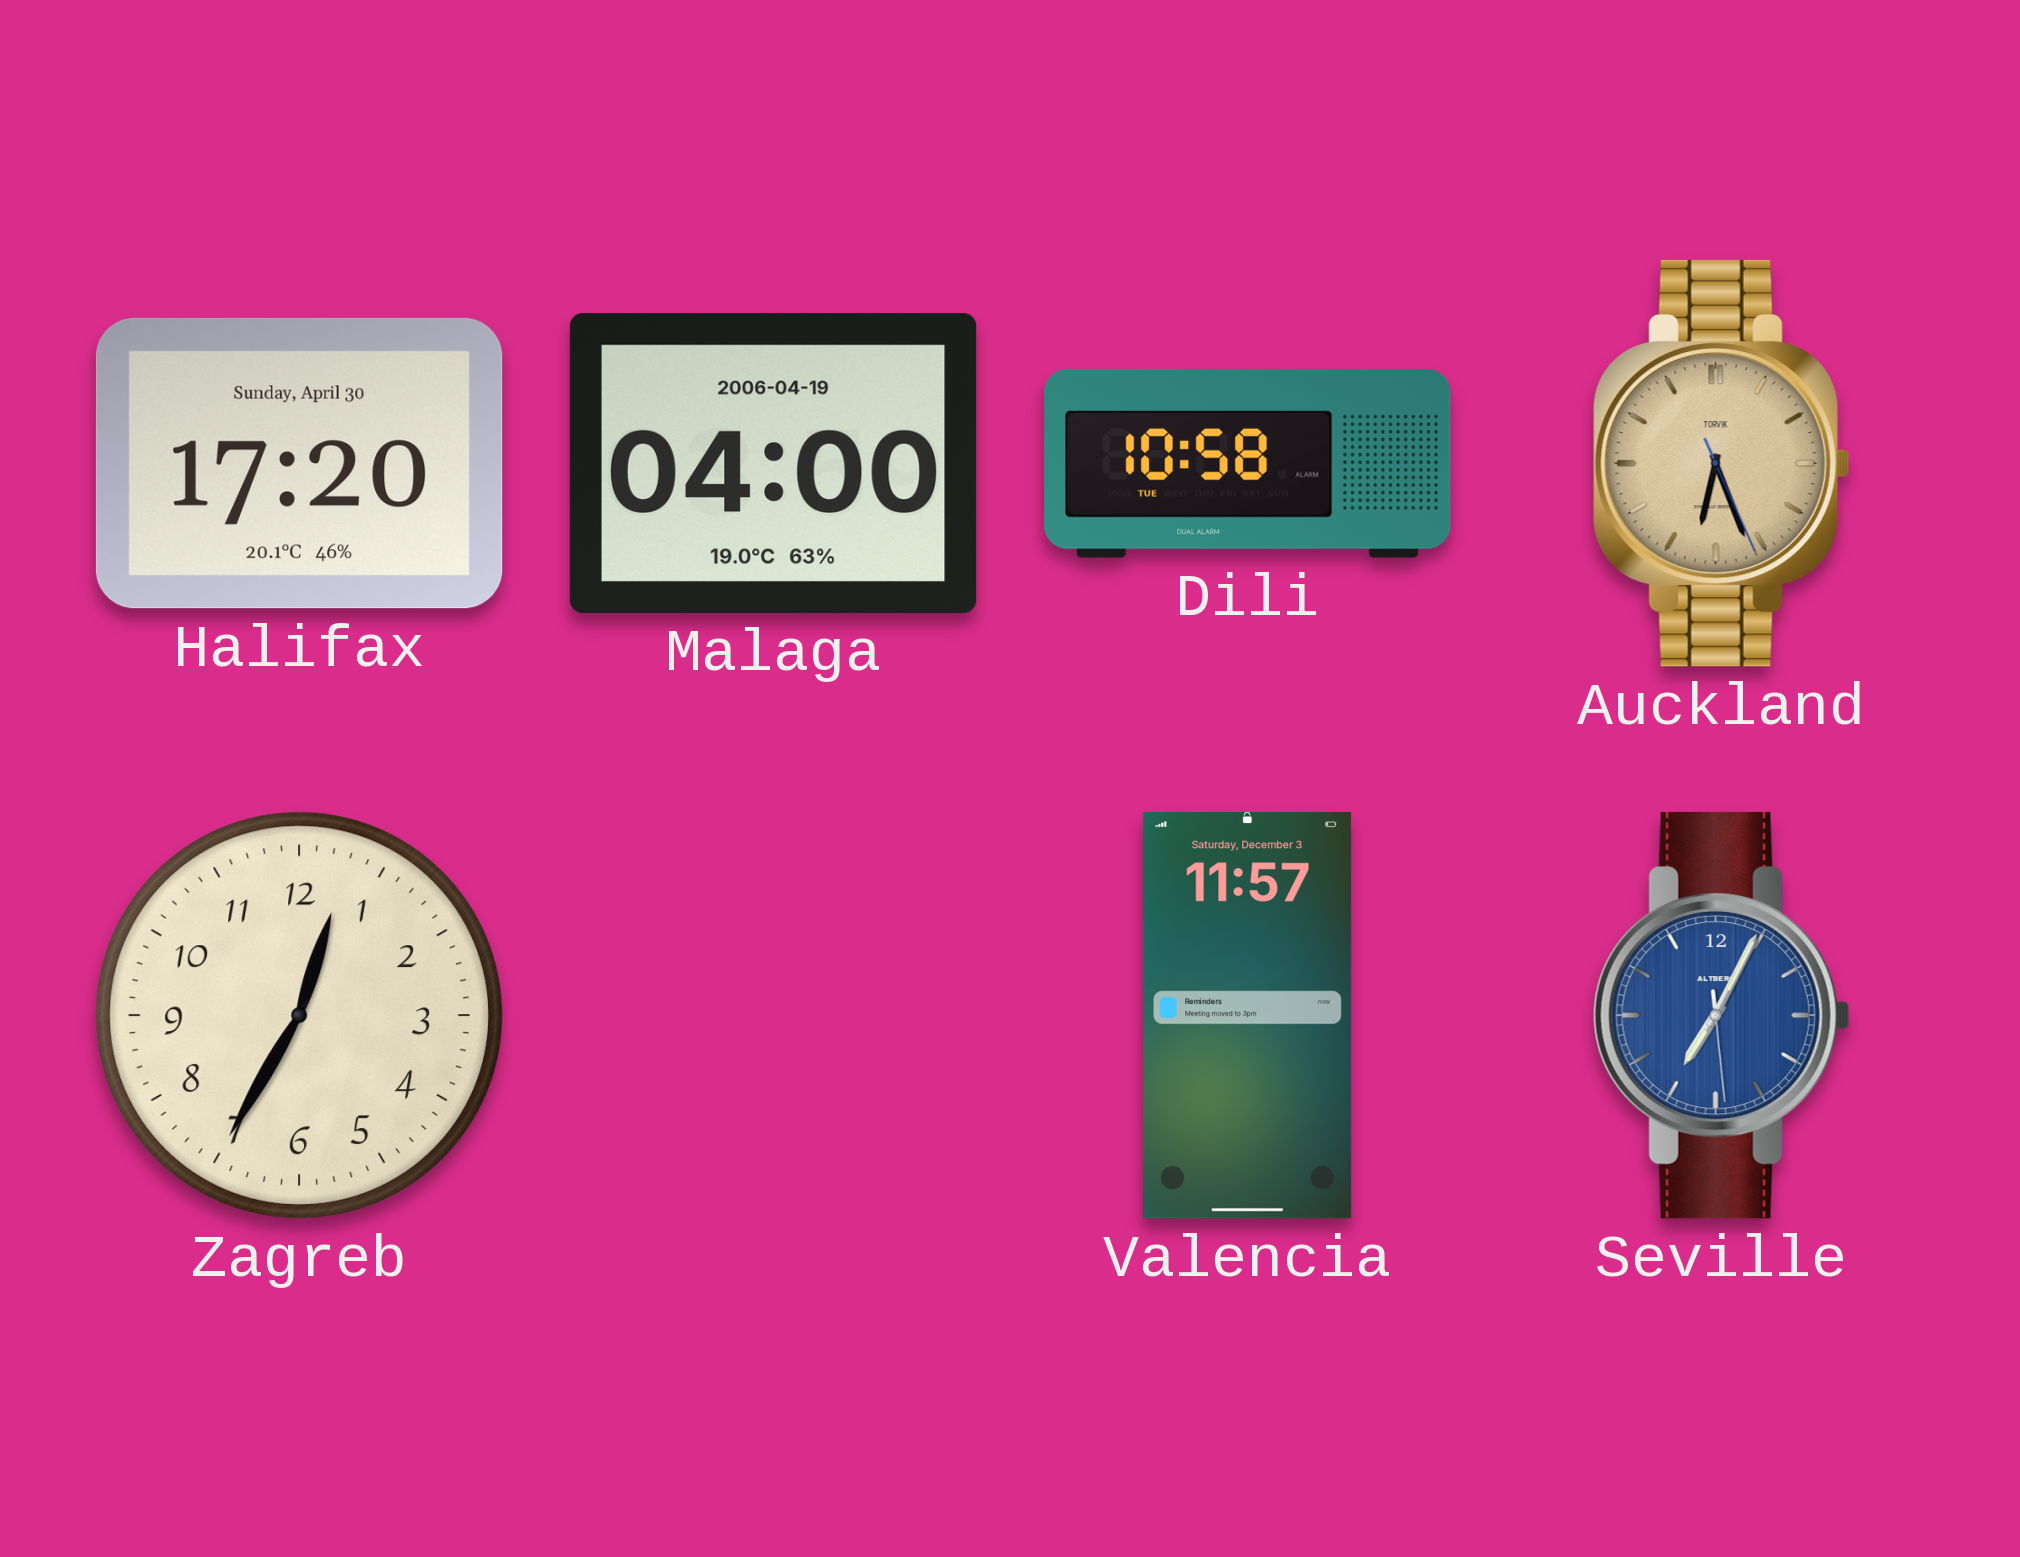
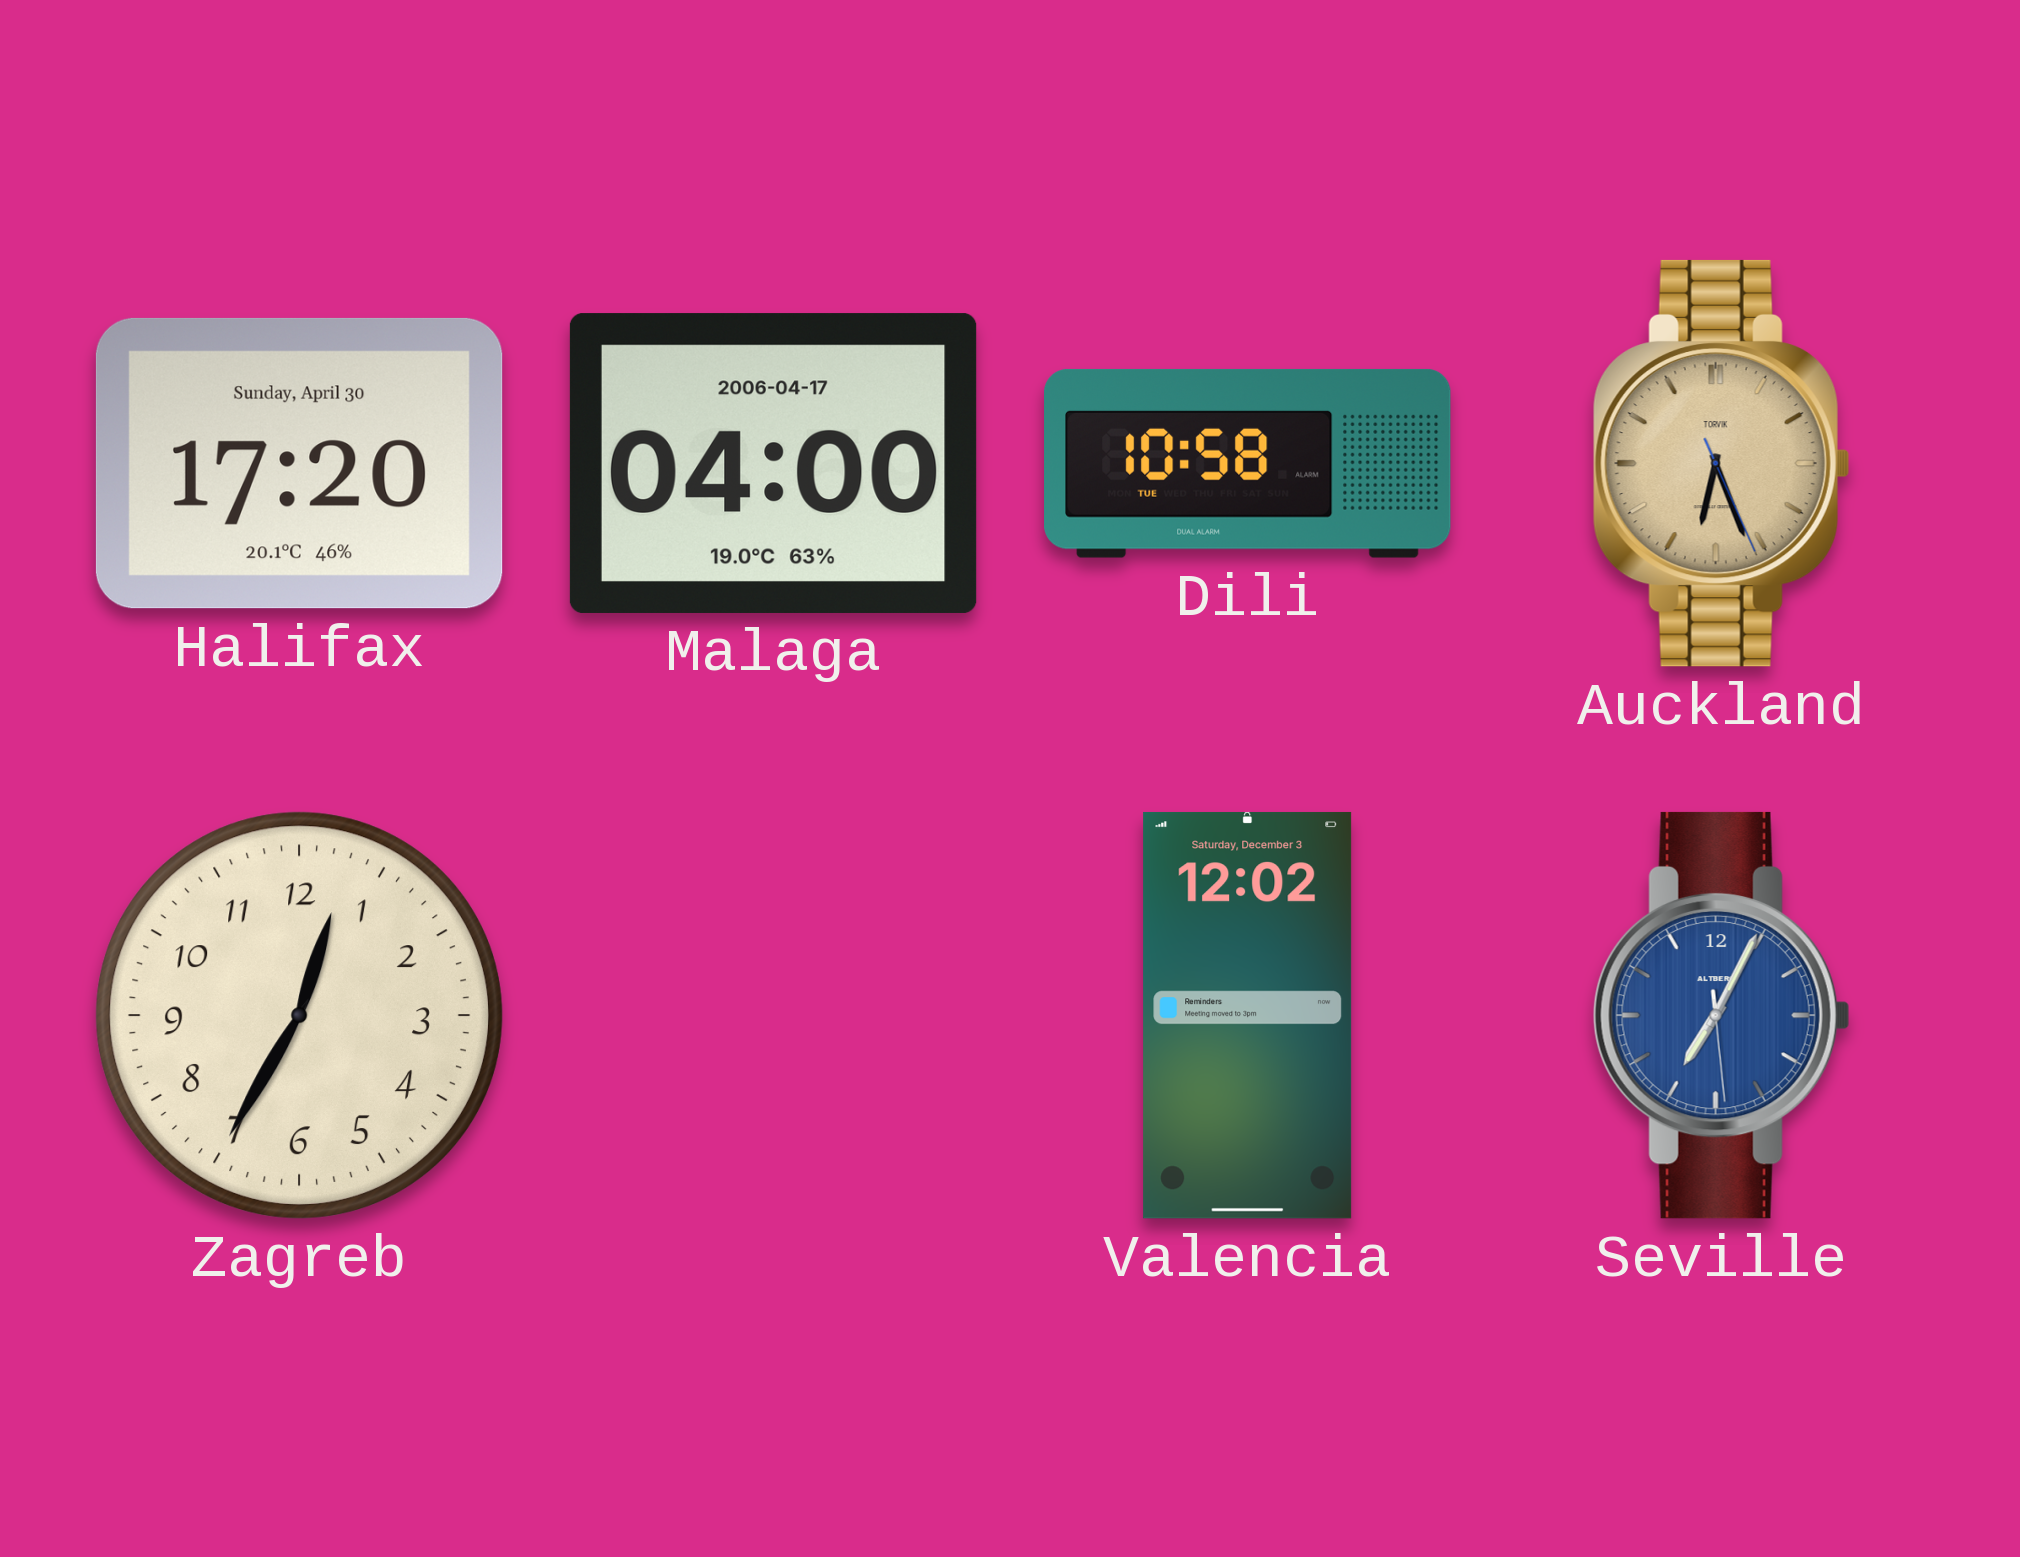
Malaga date: 2006-04-19 -> 2006-04-17 (773, 463)
Valencia: 11:57 -> 12:02 (1248, 1015)
